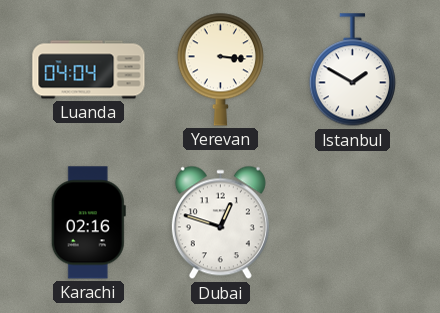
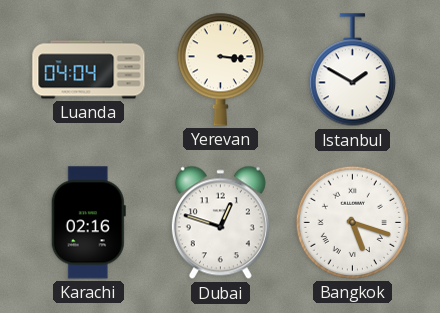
Bangkok: none -> 5:18 (352, 222)
